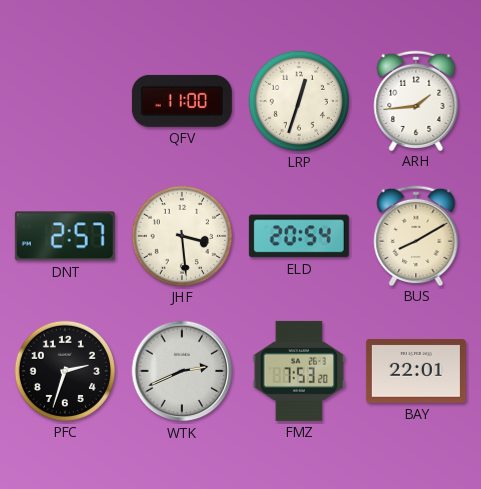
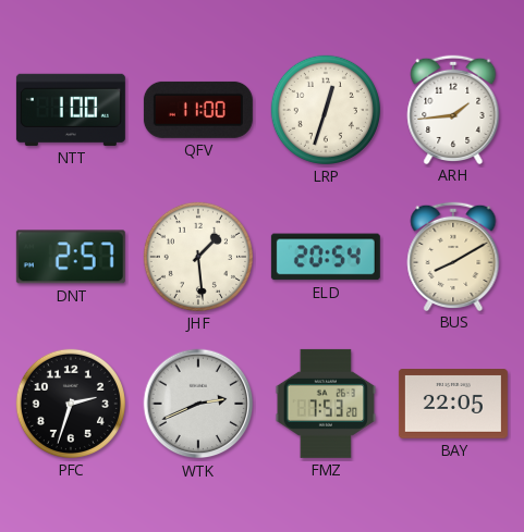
NTT: none -> 1:00 (71, 110)
JHF: 3:29 -> 1:29 (198, 257)
BAY: 22:01 -> 22:05 (453, 405)
